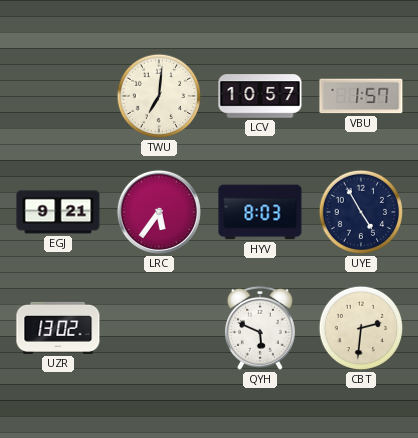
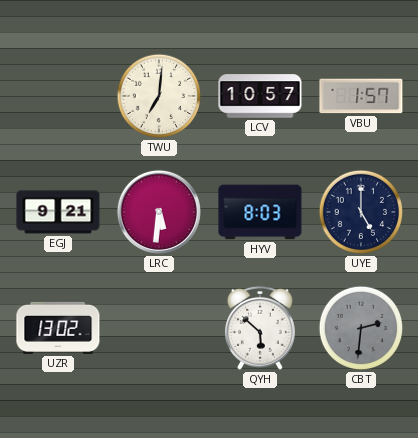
LRC: 5:36 -> 5:31 (159, 212)
UYE: 4:55 -> 5:00 (361, 212)
QYH: 5:49 -> 5:52 (260, 328)
CBT dial: cream -> grey (361, 328)
